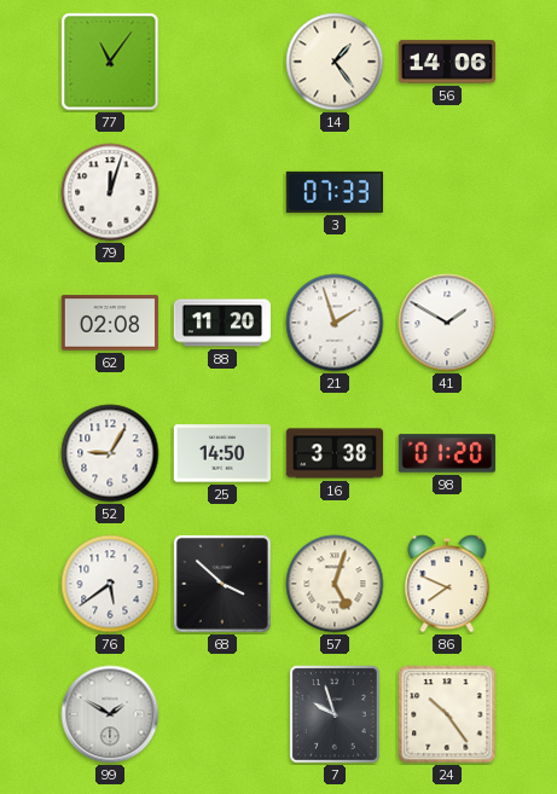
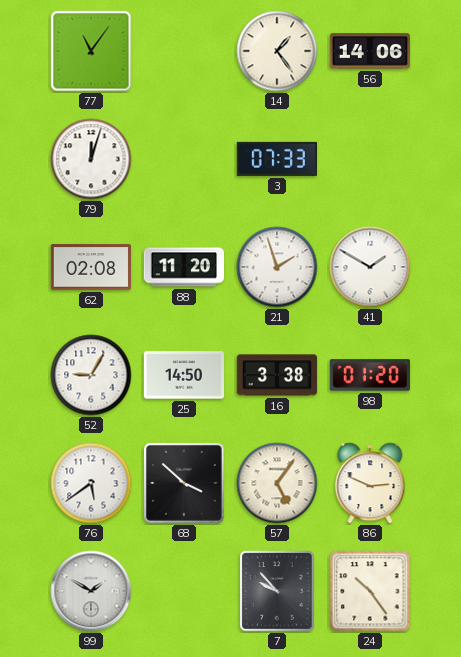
57: 5:03 -> 5:06 (277, 483)
86: 7:49 -> 2:49 (370, 483)
7: 9:57 -> 9:53 (277, 591)
